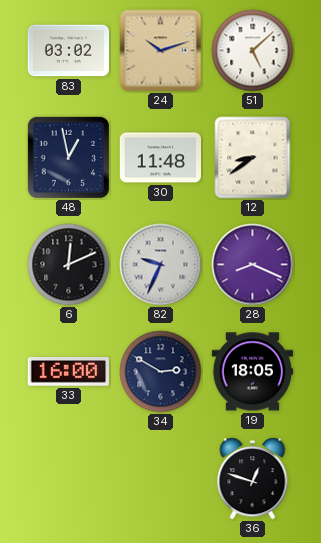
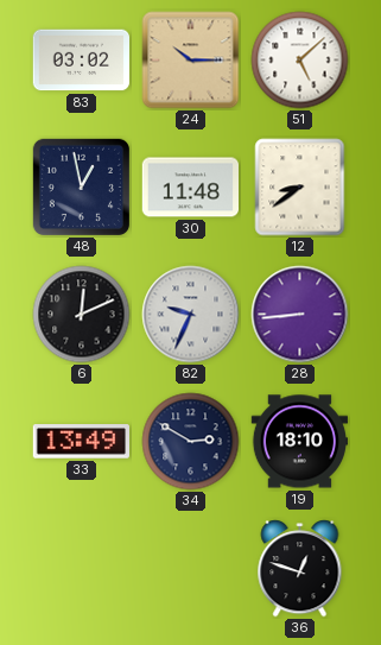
24: 10:12 -> 10:15 (191, 61)
28: 8:19 -> 8:44 (300, 315)
33: 16:00 -> 13:49 (81, 442)
19: 18:05 -> 18:10 (300, 442)
